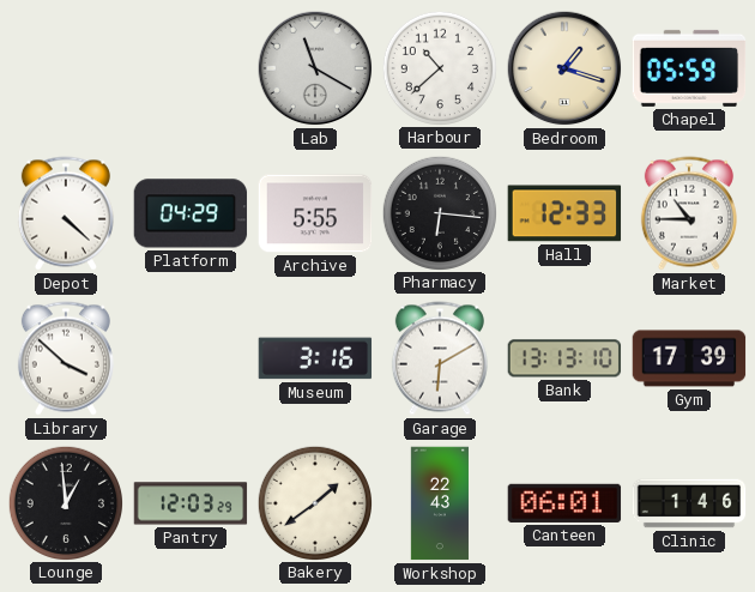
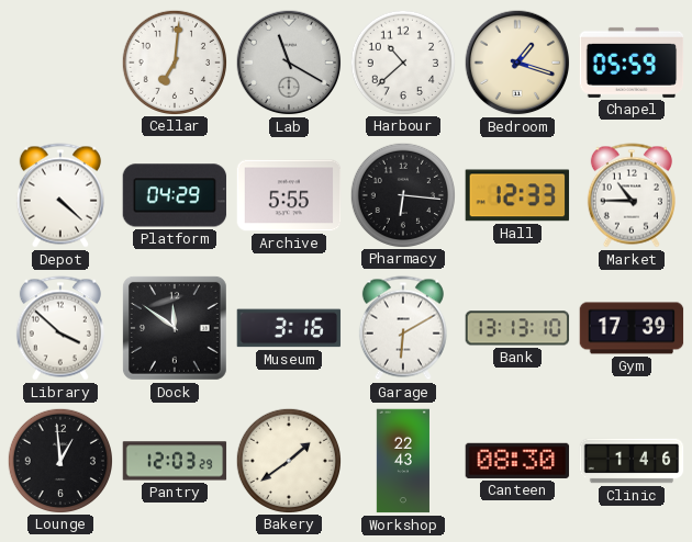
Cellar: none -> 7:01 (174, 61)
Dock: none -> 11:51 (175, 328)
Canteen: 06:01 -> 08:30 (517, 461)
